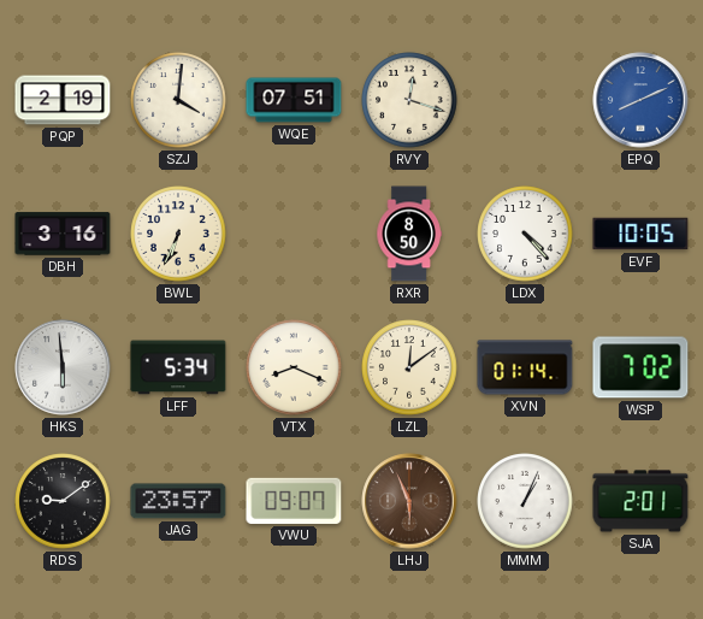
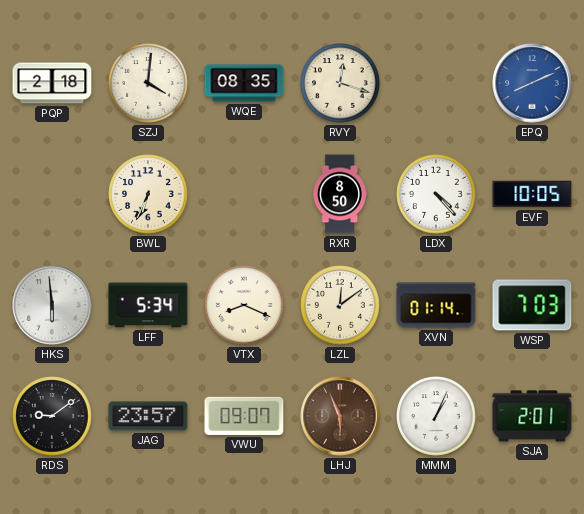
PQP: 2:19 -> 2:18 (52, 83)
WQE: 07:51 -> 08:35 (244, 83)
DBH: 3:16 -> none (63, 234)
WSP: 7:02 -> 7:03 (532, 305)
